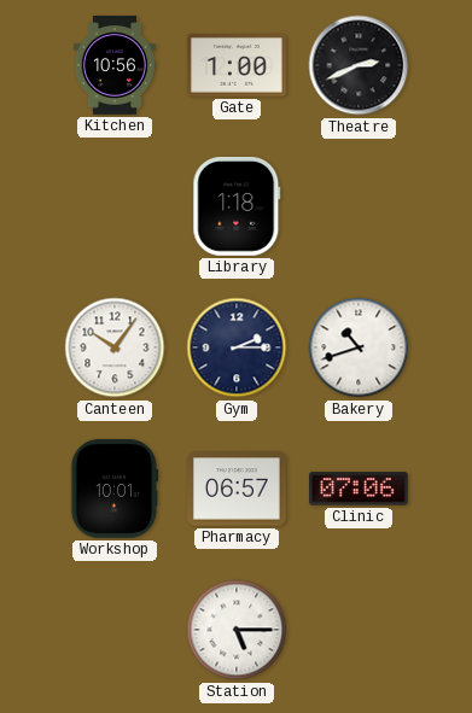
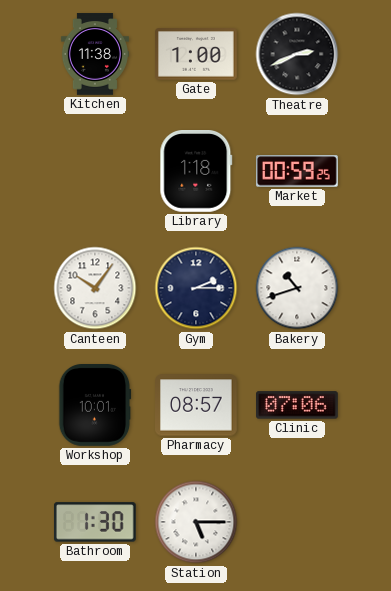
Kitchen: 10:56 -> 11:38 (95, 54)
Market: none -> 00:59 (298, 171)
Pharmacy: 06:57 -> 08:57 (197, 405)
Bathroom: none -> 1:30 (95, 522)
